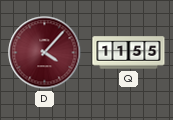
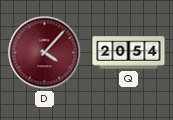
Q: 11:55 -> 20:54 (129, 53)
